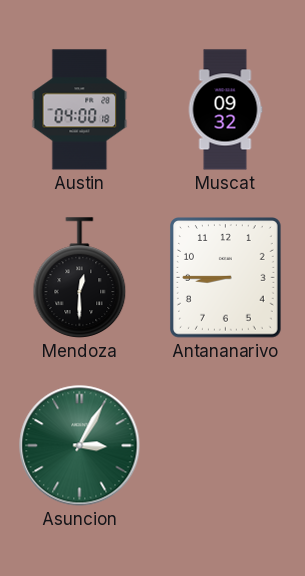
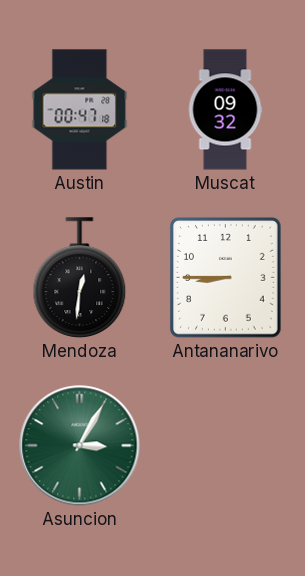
Austin: 04:00 -> 00:47 (80, 110)
Mendoza: 12:30 -> 12:31 (80, 278)
